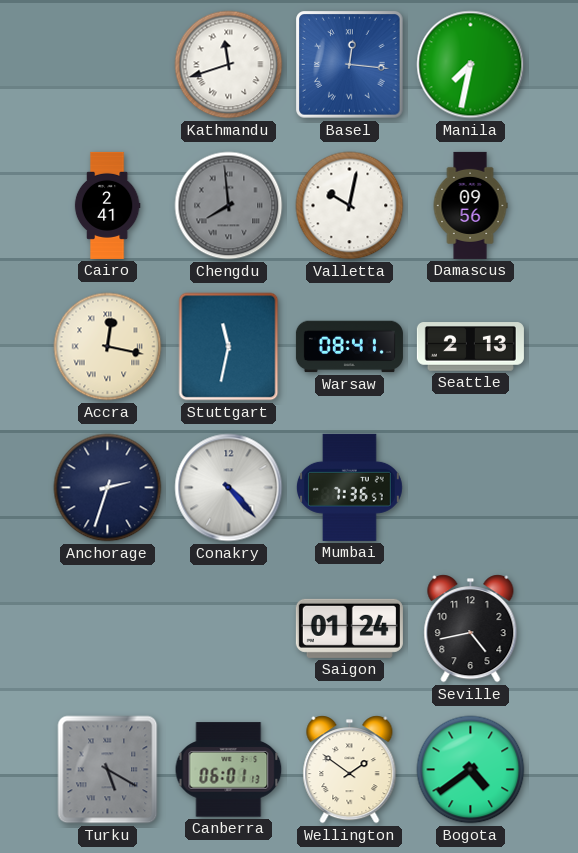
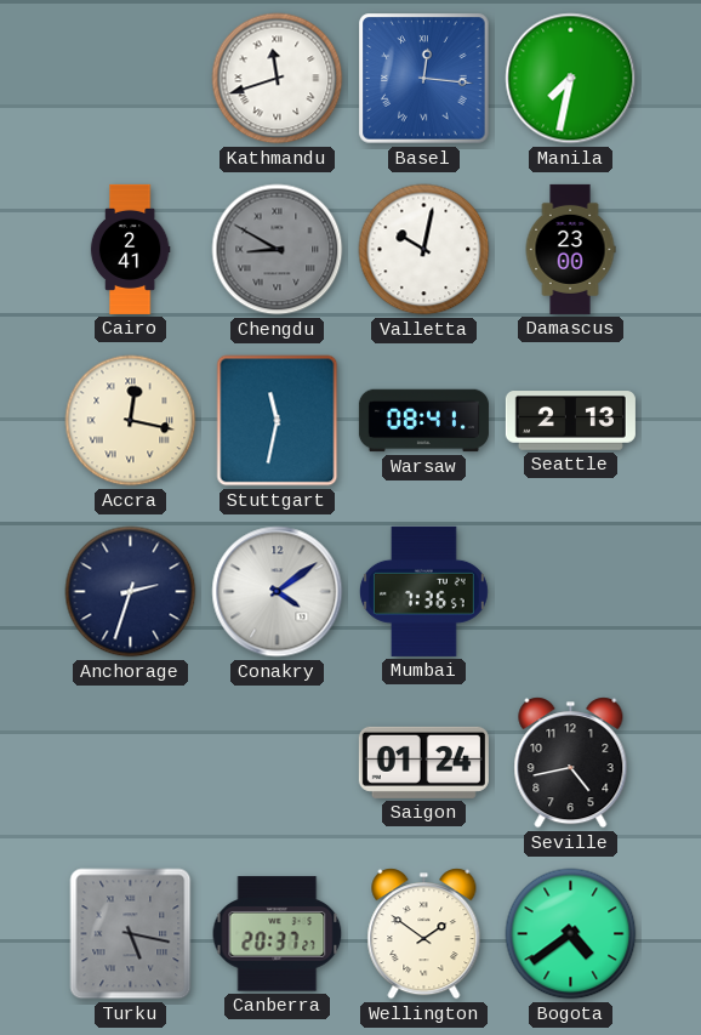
Chengdu: 7:59 -> 8:50 (278, 250)
Damascus: 09:56 -> 23:00 (570, 249)
Conakry: 4:23 -> 4:09 (278, 592)
Turku: 5:20 -> 5:17 (131, 934)
Canberra: 06:01 -> 20:37 (278, 934)
